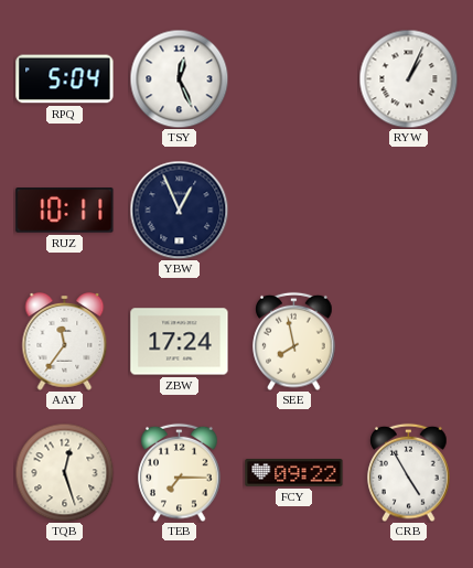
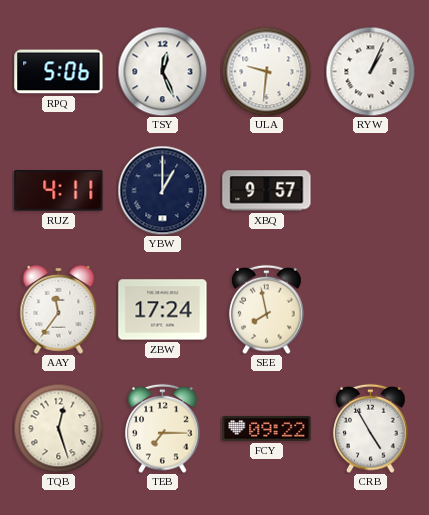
RPQ: 5:04 -> 5:06 (59, 72)
ULA: none -> 9:31 (266, 71)
RUZ: 10:11 -> 4:11 (59, 191)
YBW: 12:56 -> 1:00 (162, 190)
XBQ: none -> 9:57 (267, 191)
